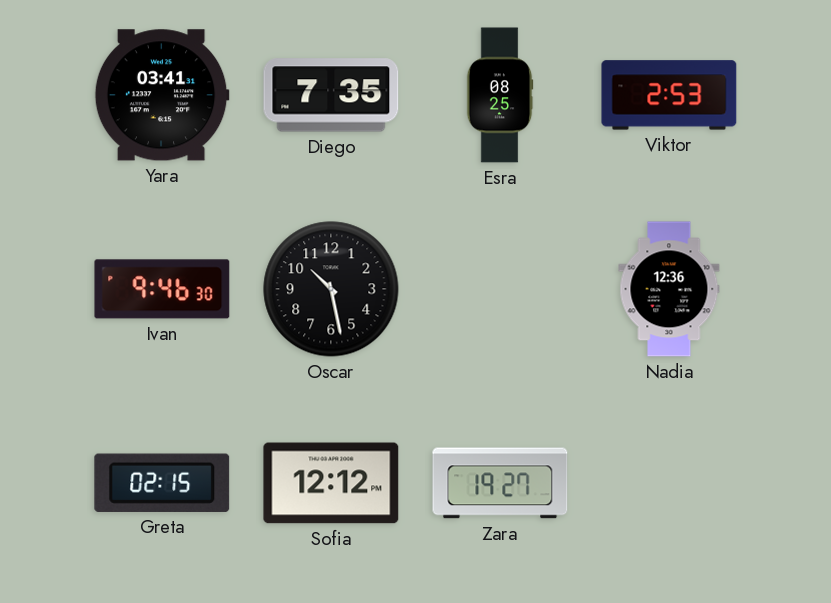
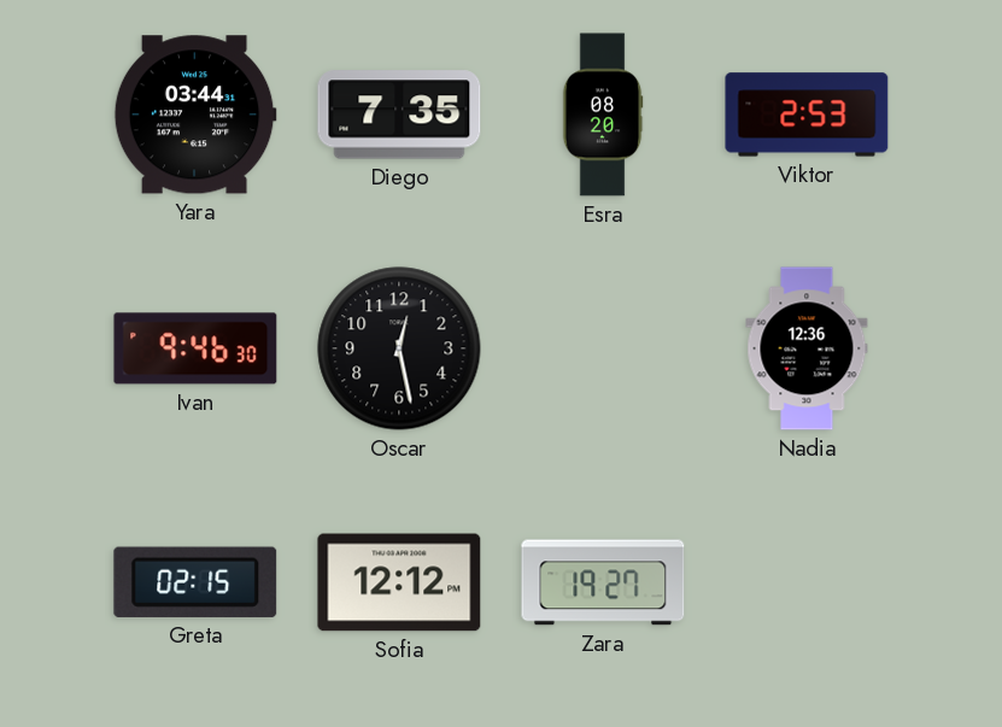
Yara: 03:41 -> 03:44 (195, 115)
Esra: 08:25 -> 08:20 (603, 115)
Oscar: 10:28 -> 12:28 (399, 348)
